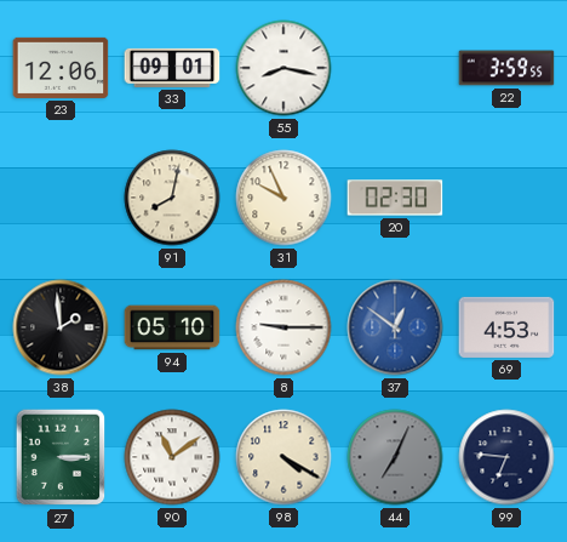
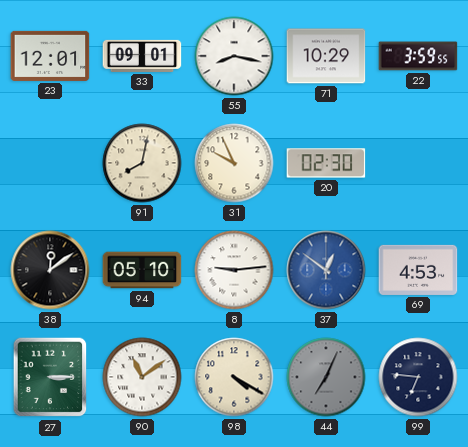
23: 12:06 -> 12:01 (50, 56)
71: none -> 10:29 (326, 56)
38: 1:59 -> 12:09 (50, 270)
8: 9:15 -> 9:14 (234, 270)
